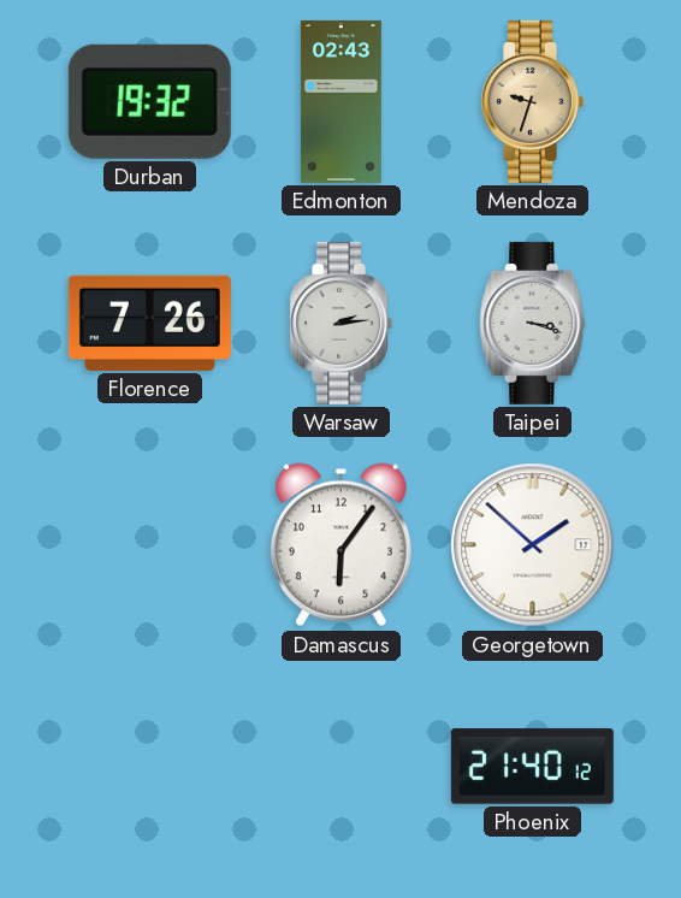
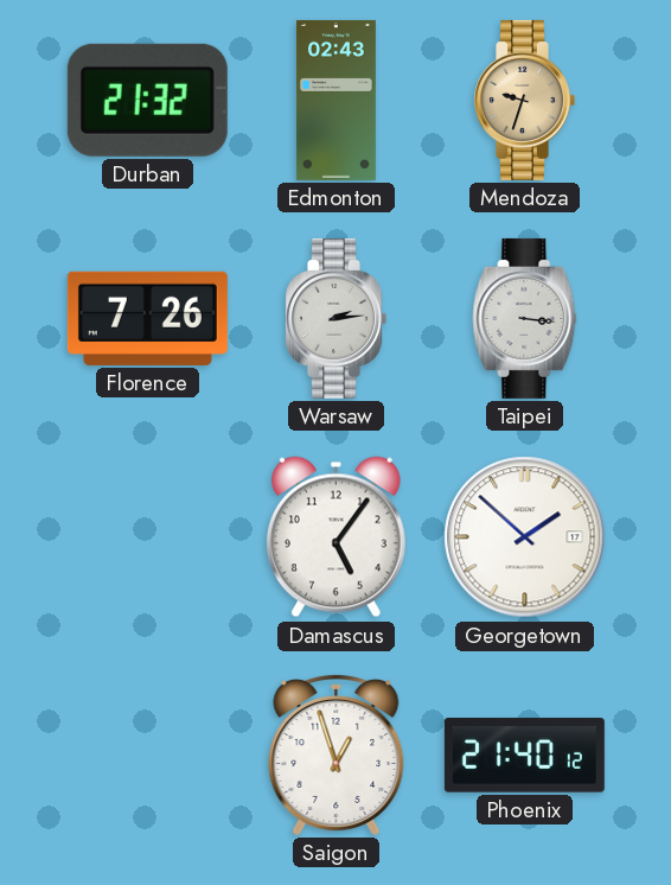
Durban: 19:32 -> 21:32 (147, 100)
Taipei: 3:18 -> 3:16 (525, 318)
Damascus: 6:06 -> 5:06 (335, 537)
Saigon: none -> 12:57 (337, 755)
